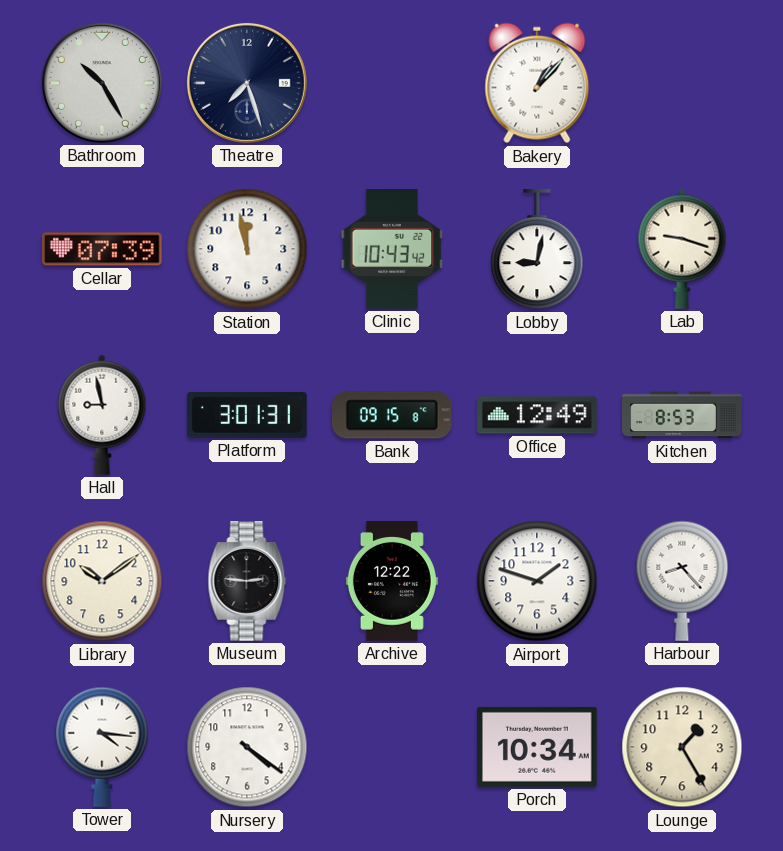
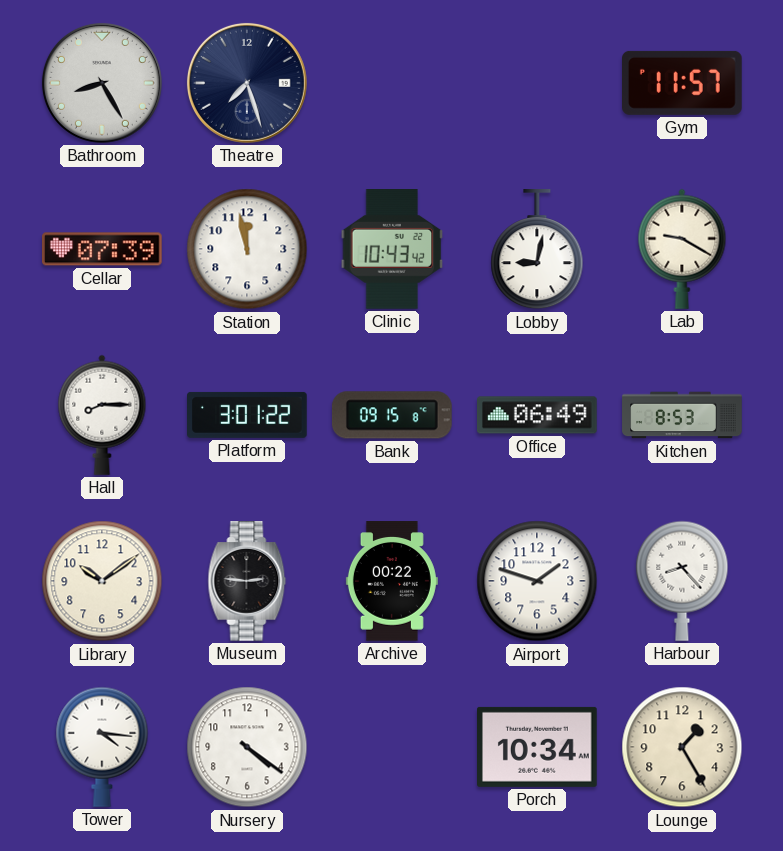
Bathroom: 10:25 -> 8:25 (102, 83)
Bakery: 1:07 -> none (537, 83)
Gym: none -> 11:57 (683, 83)
Lab: 9:18 -> 9:20 (682, 249)
Hall: 8:58 -> 8:15 (102, 415)
Platform: 3:01:31 -> 3:01:22 (247, 415)
Office: 12:49 -> 06:49 (537, 415)
Archive: 12:22 -> 00:22 (392, 581)
